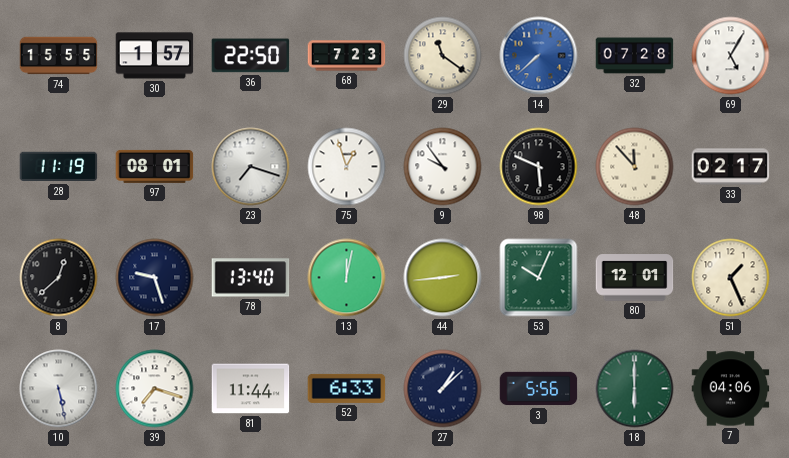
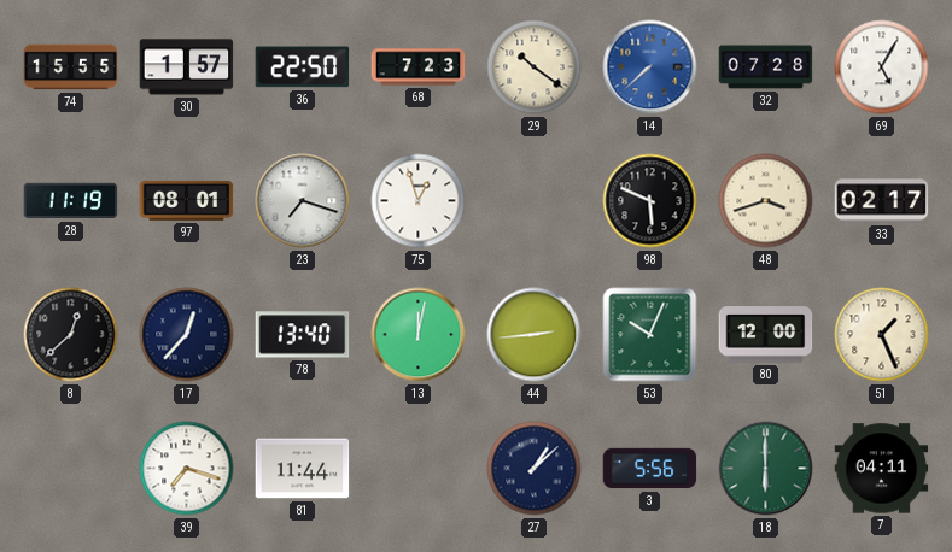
29: 11:21 -> 10:21 (535, 67)
9: 9:54 -> none (443, 167)
48: 11:53 -> 3:42 (766, 201)
17: 9:27 -> 12:37 (187, 335)
80: 12:01 -> 12:00 (766, 335)
10: 5:28 -> none (59, 389)
52: 6:33 -> none (347, 388)
7: 04:06 -> 04:11 (882, 469)
